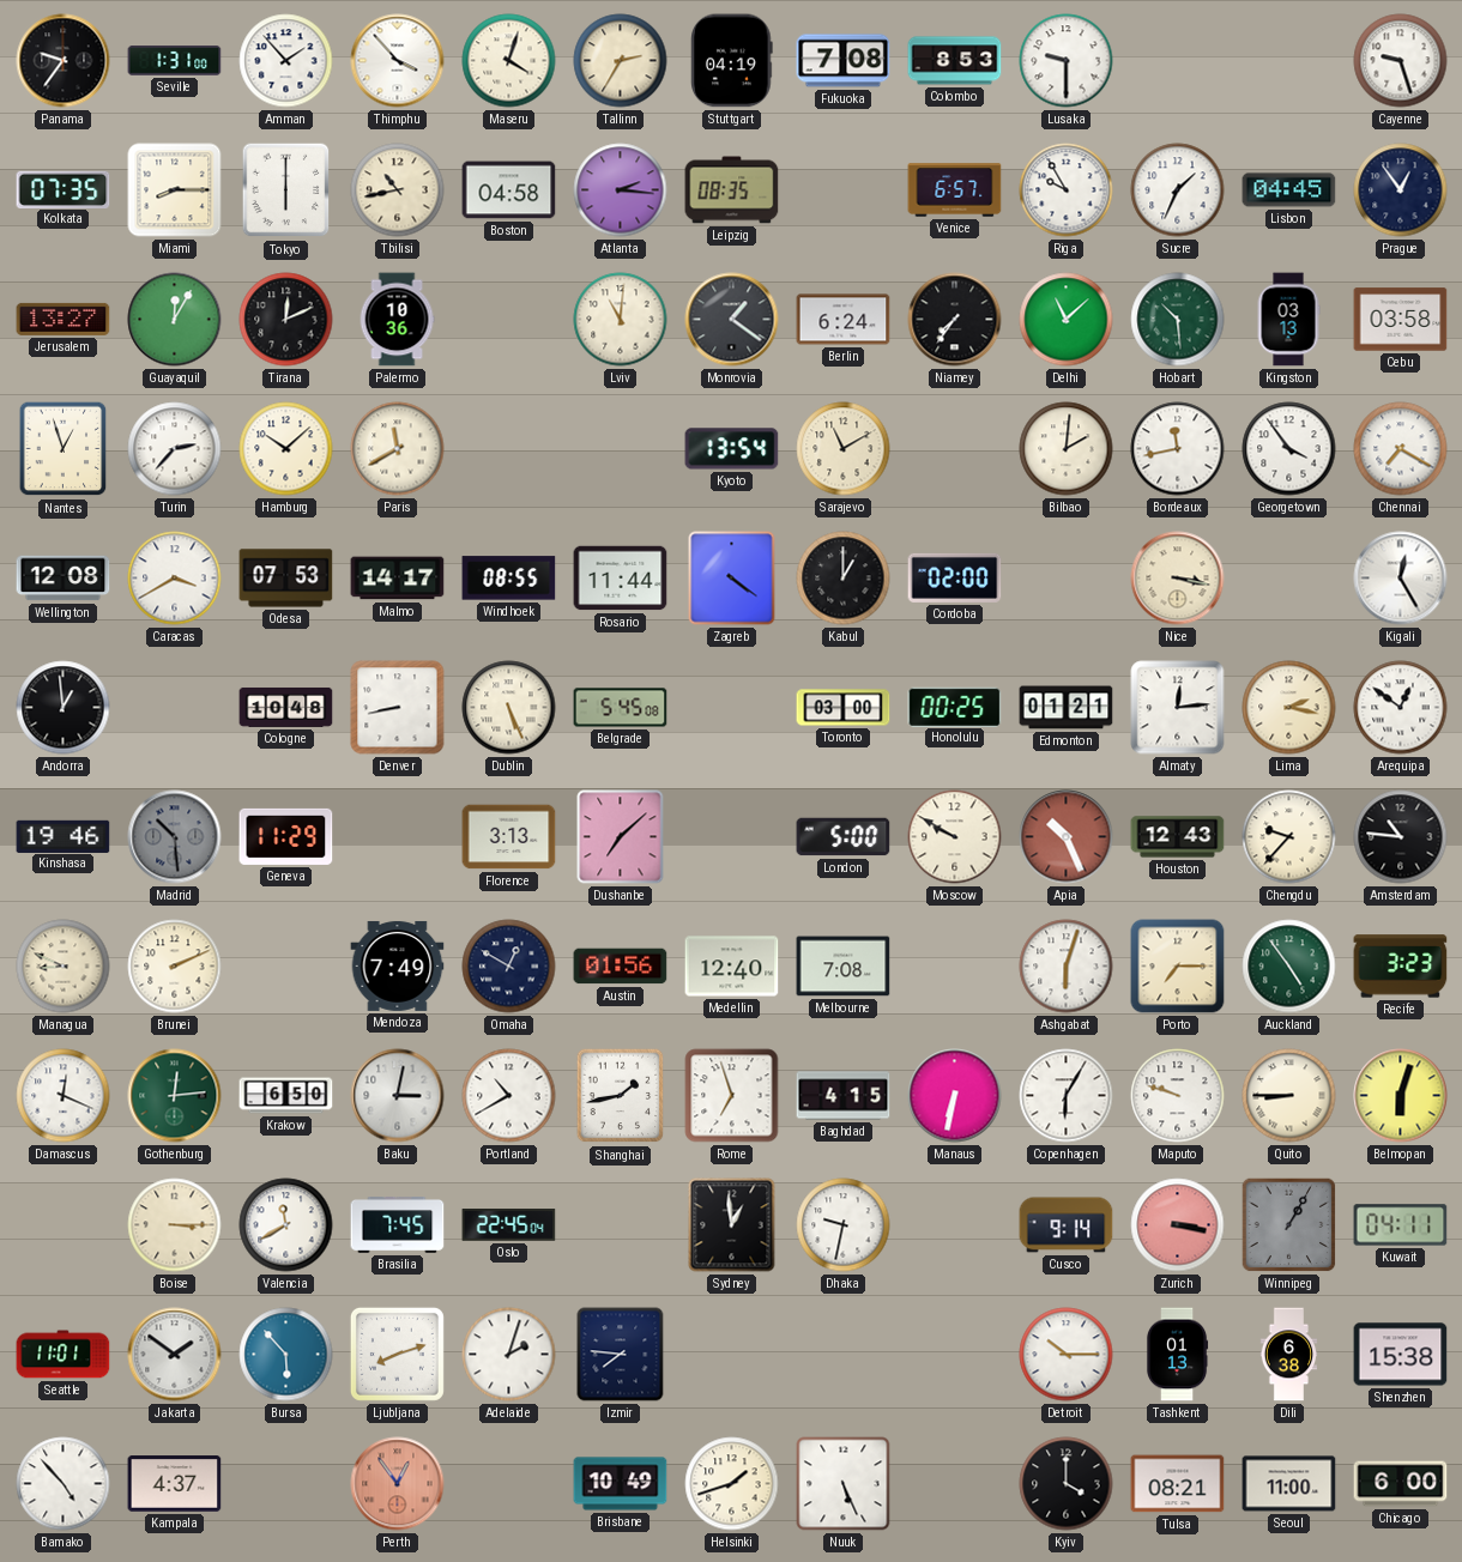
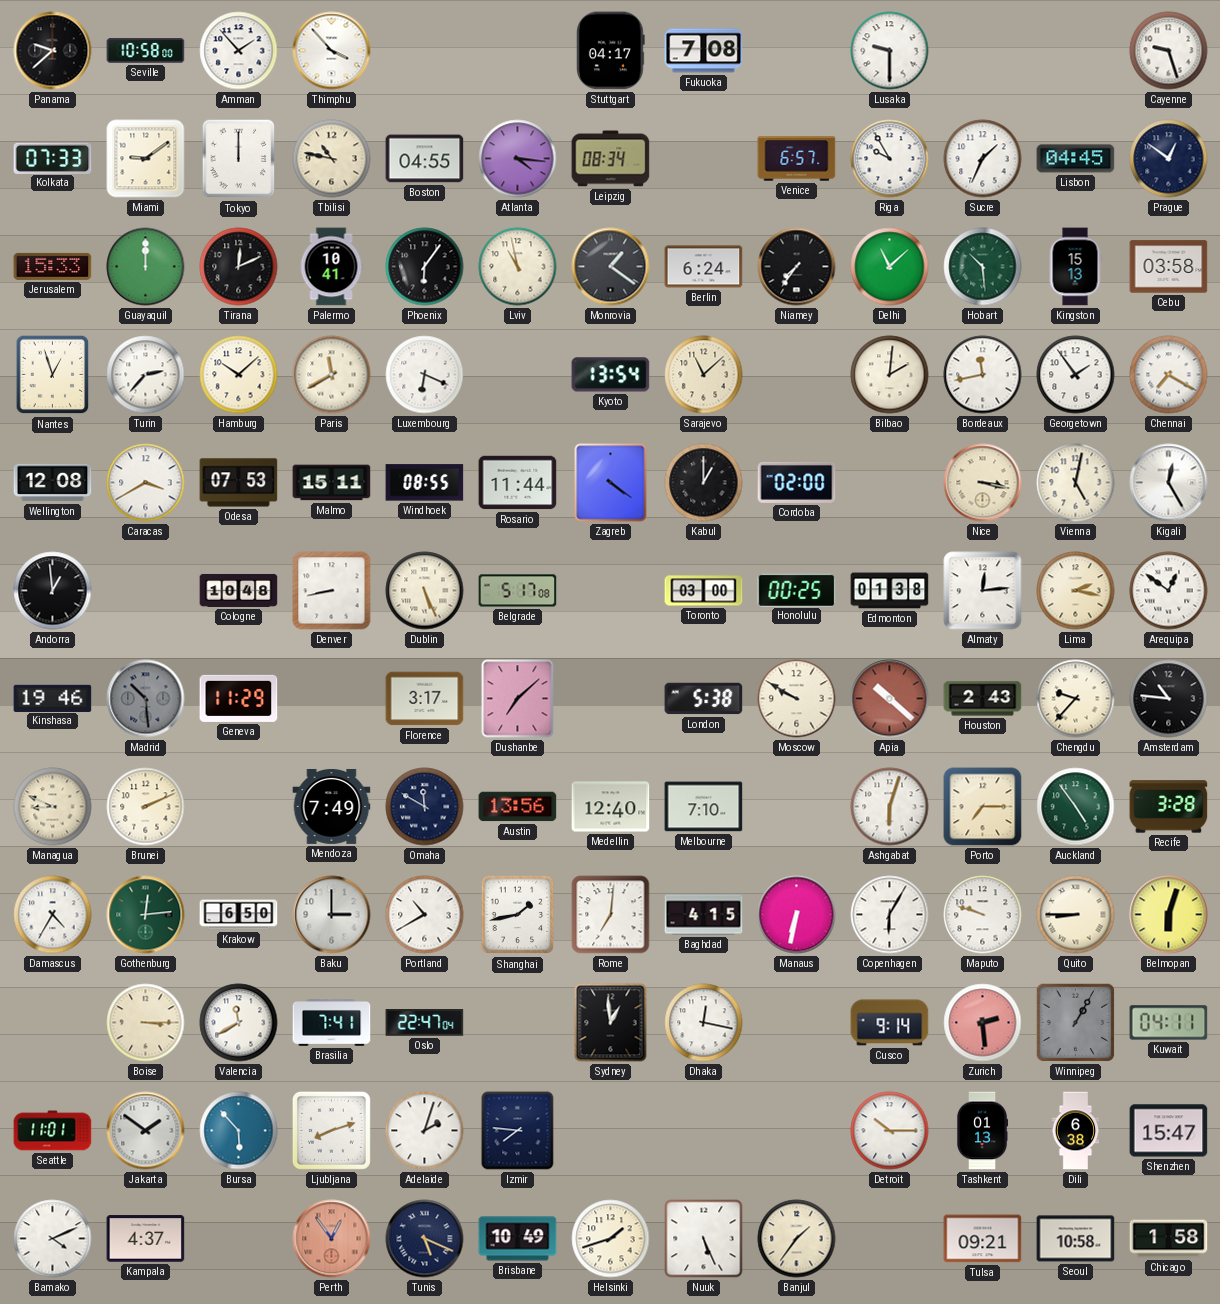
Panama: 9:36 -> 9:38 (53, 51)
Seville: 1:31 -> 10:58 (146, 51)
Maseru: 4:03 -> none (509, 61)
Tallinn: 2:35 -> none (621, 61)
Stuttgart: 04:19 -> 04:17 (611, 51)
Colombo: 8:53 -> none (955, 61)
Kolkata: 07:35 -> 07:33 (53, 158)
Miami: 8:15 -> 9:09 (146, 159)
Tokyo: 6:00 -> 12:00 (239, 159)
Tbilisi: 10:43 -> 10:47 (332, 159)
Boston: 04:58 -> 04:55 (425, 159)
Atlanta: 2:16 -> 4:16 (518, 159)
Leipzig: 08:35 -> 08:34 (611, 159)
Prague: 12:54 -> 12:51 (1169, 159)
Jerusalem: 13:27 -> 15:33 (53, 266)
Guayaquil: 12:05 -> 12:00 (146, 267)
Palermo: 10:36 -> 10:41 (331, 267)
Phoenix: none -> 6:06 (425, 267)
Lviv: 11:01 -> 10:58 (518, 267)
Kingston: 03:13 -> 15:13 (1075, 267)
Luxembourg: none -> 6:19 (425, 375)
Sarajevo: 11:10 -> 11:08 (704, 375)
Georgetown: 3:54 -> 1:54 (1076, 375)
Malmo: 14:17 -> 15:11 (332, 483)
Vienna: none -> 5:02 (1076, 483)
Belgrade: 5:45 -> 5:17 (518, 591)
Edmonton: 01:21 -> 01:38 (890, 591)
Florence: 3:13 -> 3:17 (425, 699)
London: 5:00 -> 5:38 (704, 699)
Apia: 10:26 -> 10:22 (890, 699)
Houston: 12:43 -> 2:43 (983, 699)
Omaha: 12:50 -> 11:50 (425, 807)
Austin: 01:56 -> 13:56 (518, 807)
Melbourne: 7:08 -> 7:10 (704, 807)
Recife: 3:23 -> 3:28 (1169, 807)
Damascus: 12:19 -> 4:35 (53, 915)
Baku: 3:02 -> 3:00 (332, 915)
Rome: 6:57 -> 7:01 (611, 915)
Brasilia: 7:45 -> 7:41 (332, 1023)
Oslo: 22:45 -> 22:47 (425, 1023)
Dhaka: 9:32 -> 12:17 (704, 1023)
Zurich: 3:17 -> 2:29 (983, 1023)
Shenzhen: 15:38 -> 15:47 (1169, 1131)
Bamako: 4:53 -> 4:11 (53, 1239)
Tunis: none -> 5:19 (425, 1239)
Banjul: none -> 1:36 (797, 1239)
Kyiv: 4:00 -> none (1067, 1484)
Tulsa: 08:21 -> 09:21 (983, 1239)
Seoul: 11:00 -> 10:58 (1076, 1239)
Chicago: 6:00 -> 1:58 (1169, 1239)
